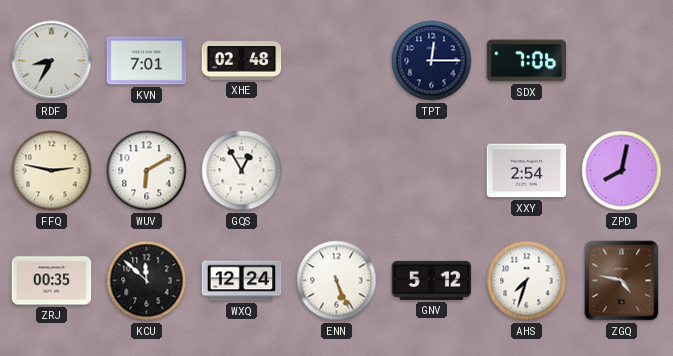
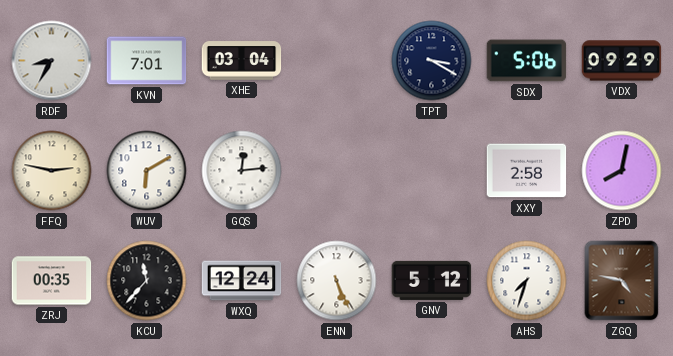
XHE: 02:48 -> 03:04 (242, 61)
TPT: 12:15 -> 3:20 (432, 61)
SDX: 7:06 -> 5:06 (527, 61)
VDX: none -> 09:29 (622, 61)
GQS: 12:55 -> 12:14 (242, 171)
XXY: 2:54 -> 2:58 (527, 171)
KCU: 11:52 -> 11:37 (147, 281)
